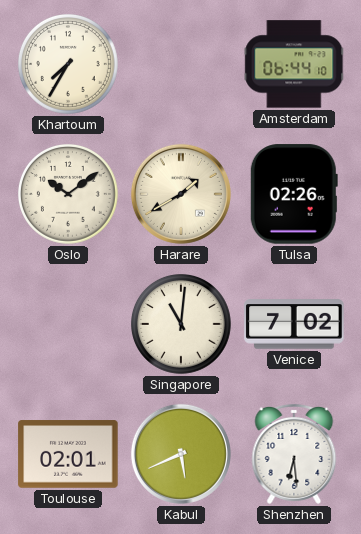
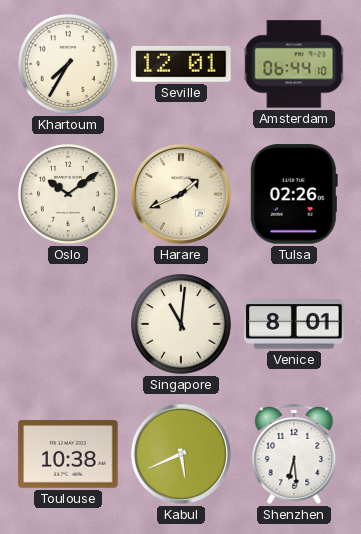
Seville: none -> 12:01 (181, 64)
Harare: 1:40 -> 1:41 (181, 194)
Venice: 7:02 -> 8:01 (294, 324)
Toulouse: 02:01 -> 10:38 (68, 454)
